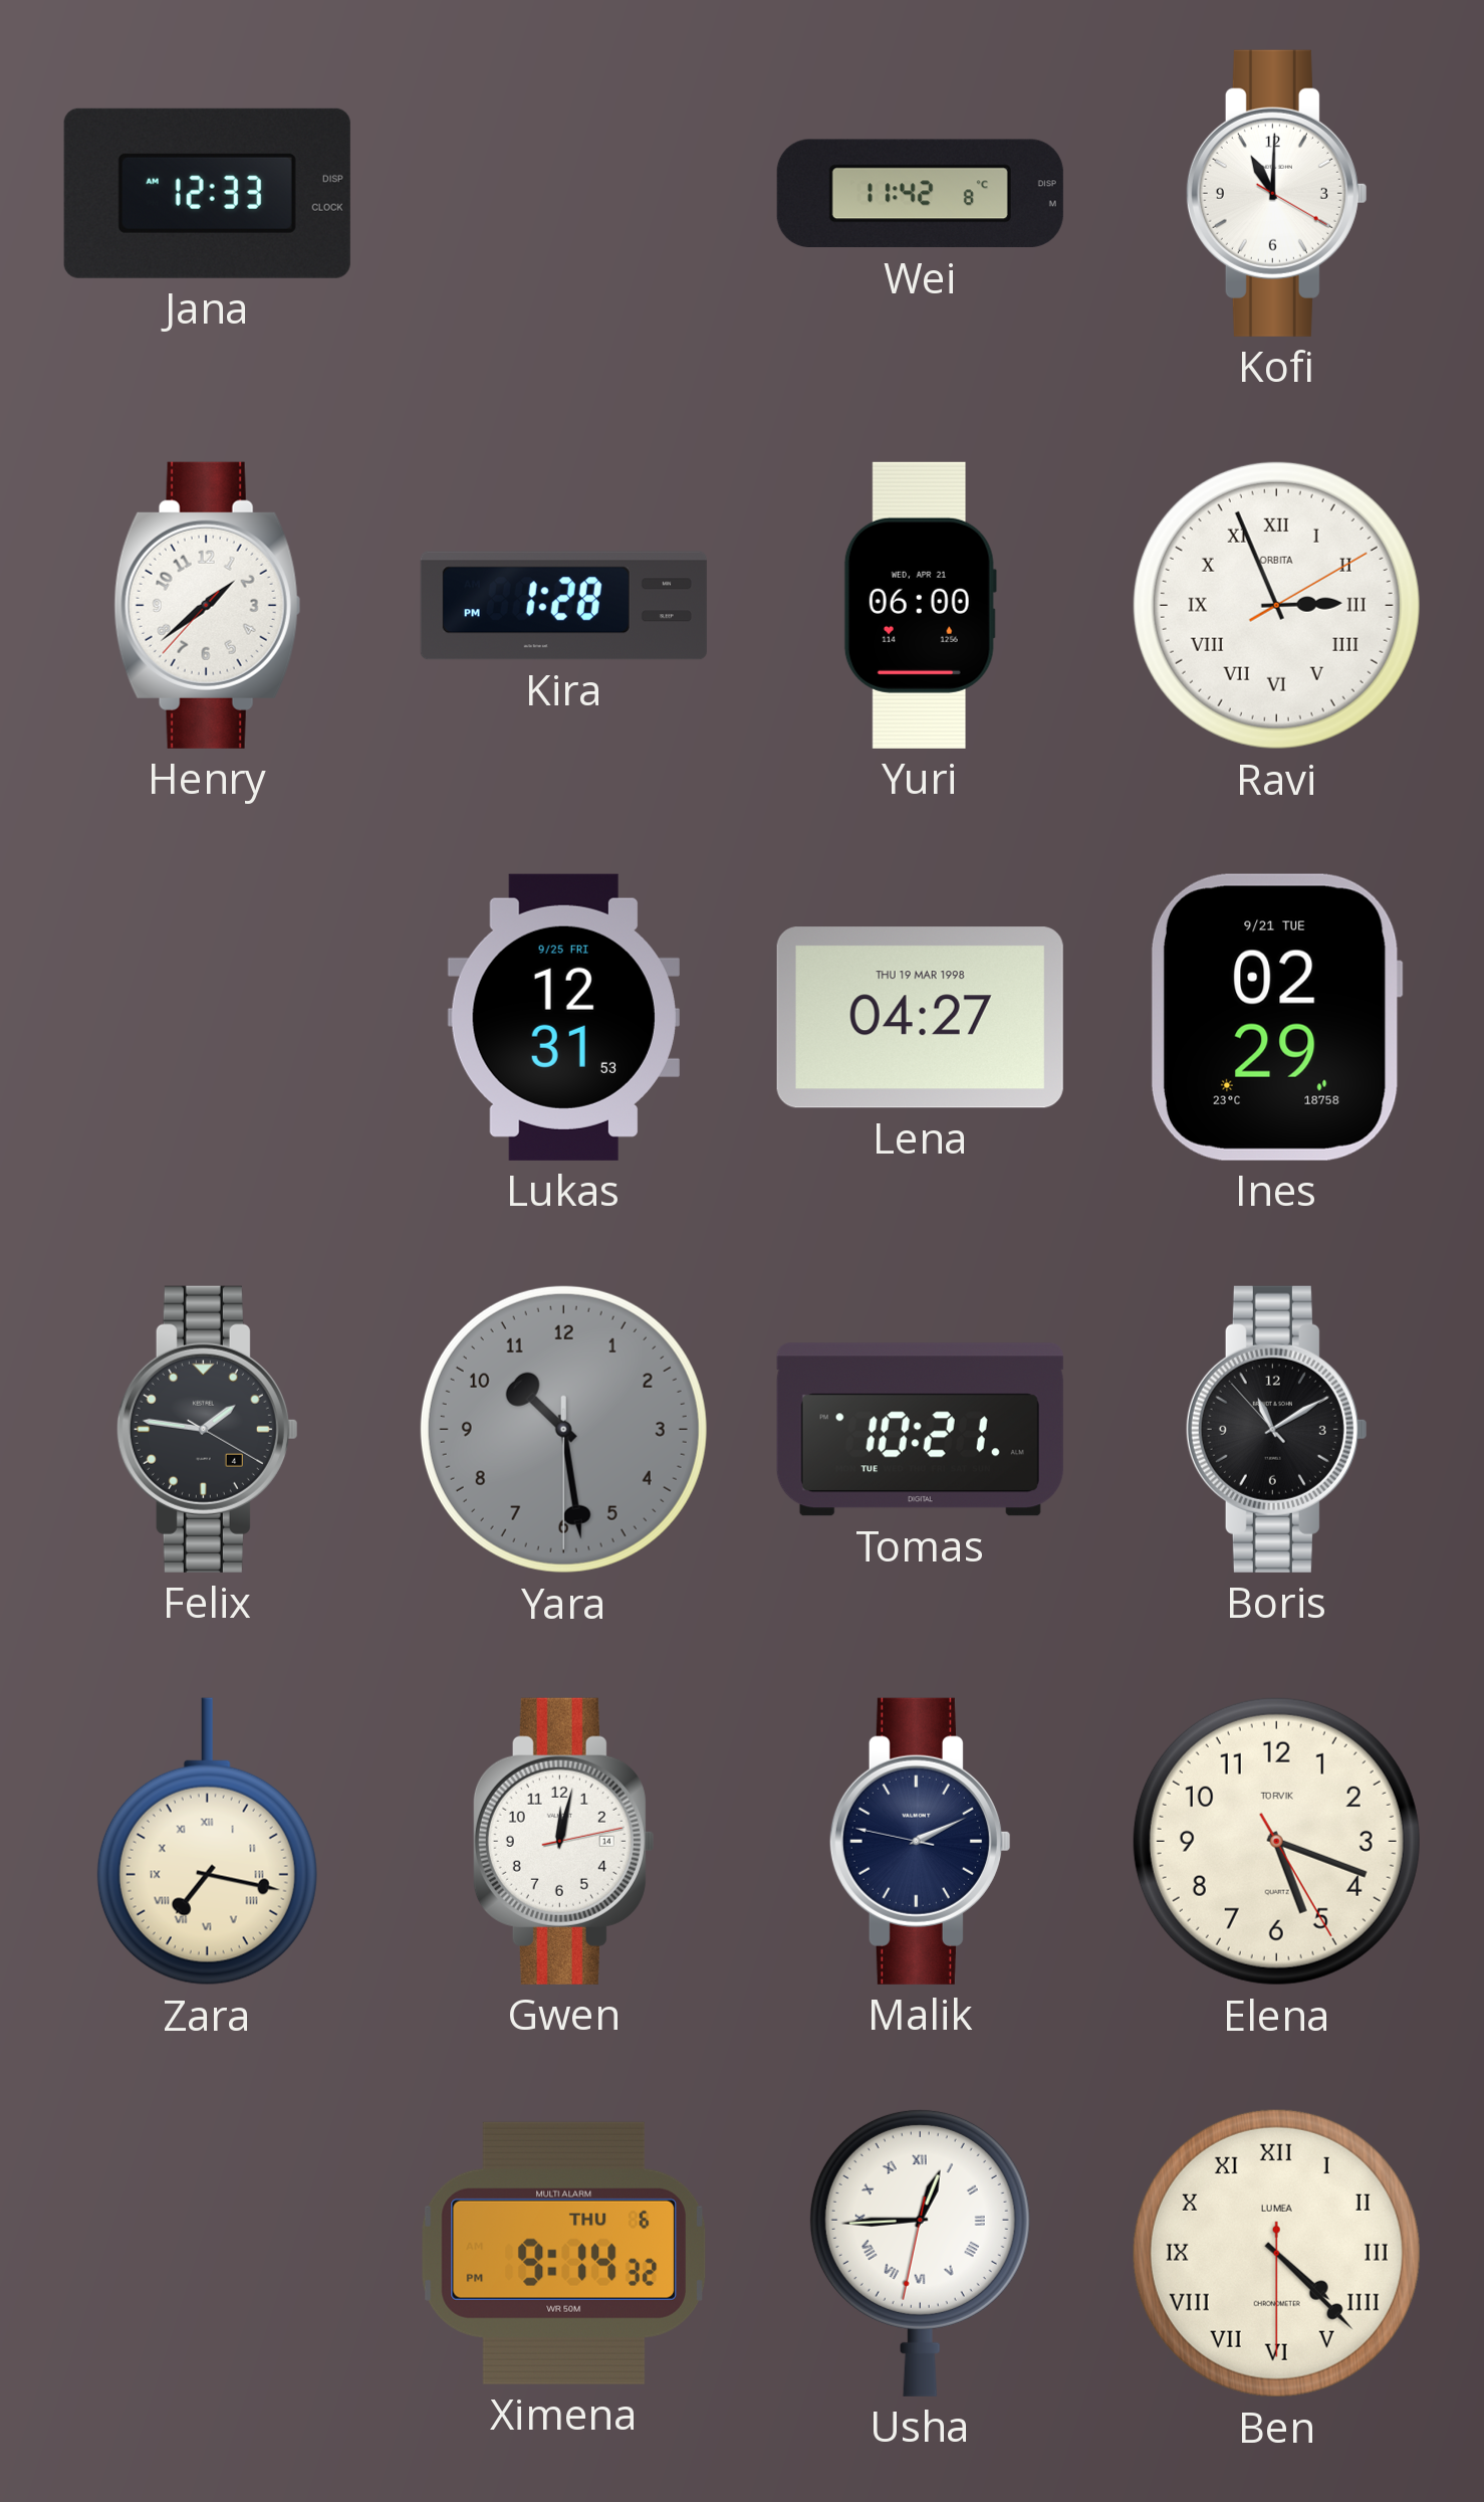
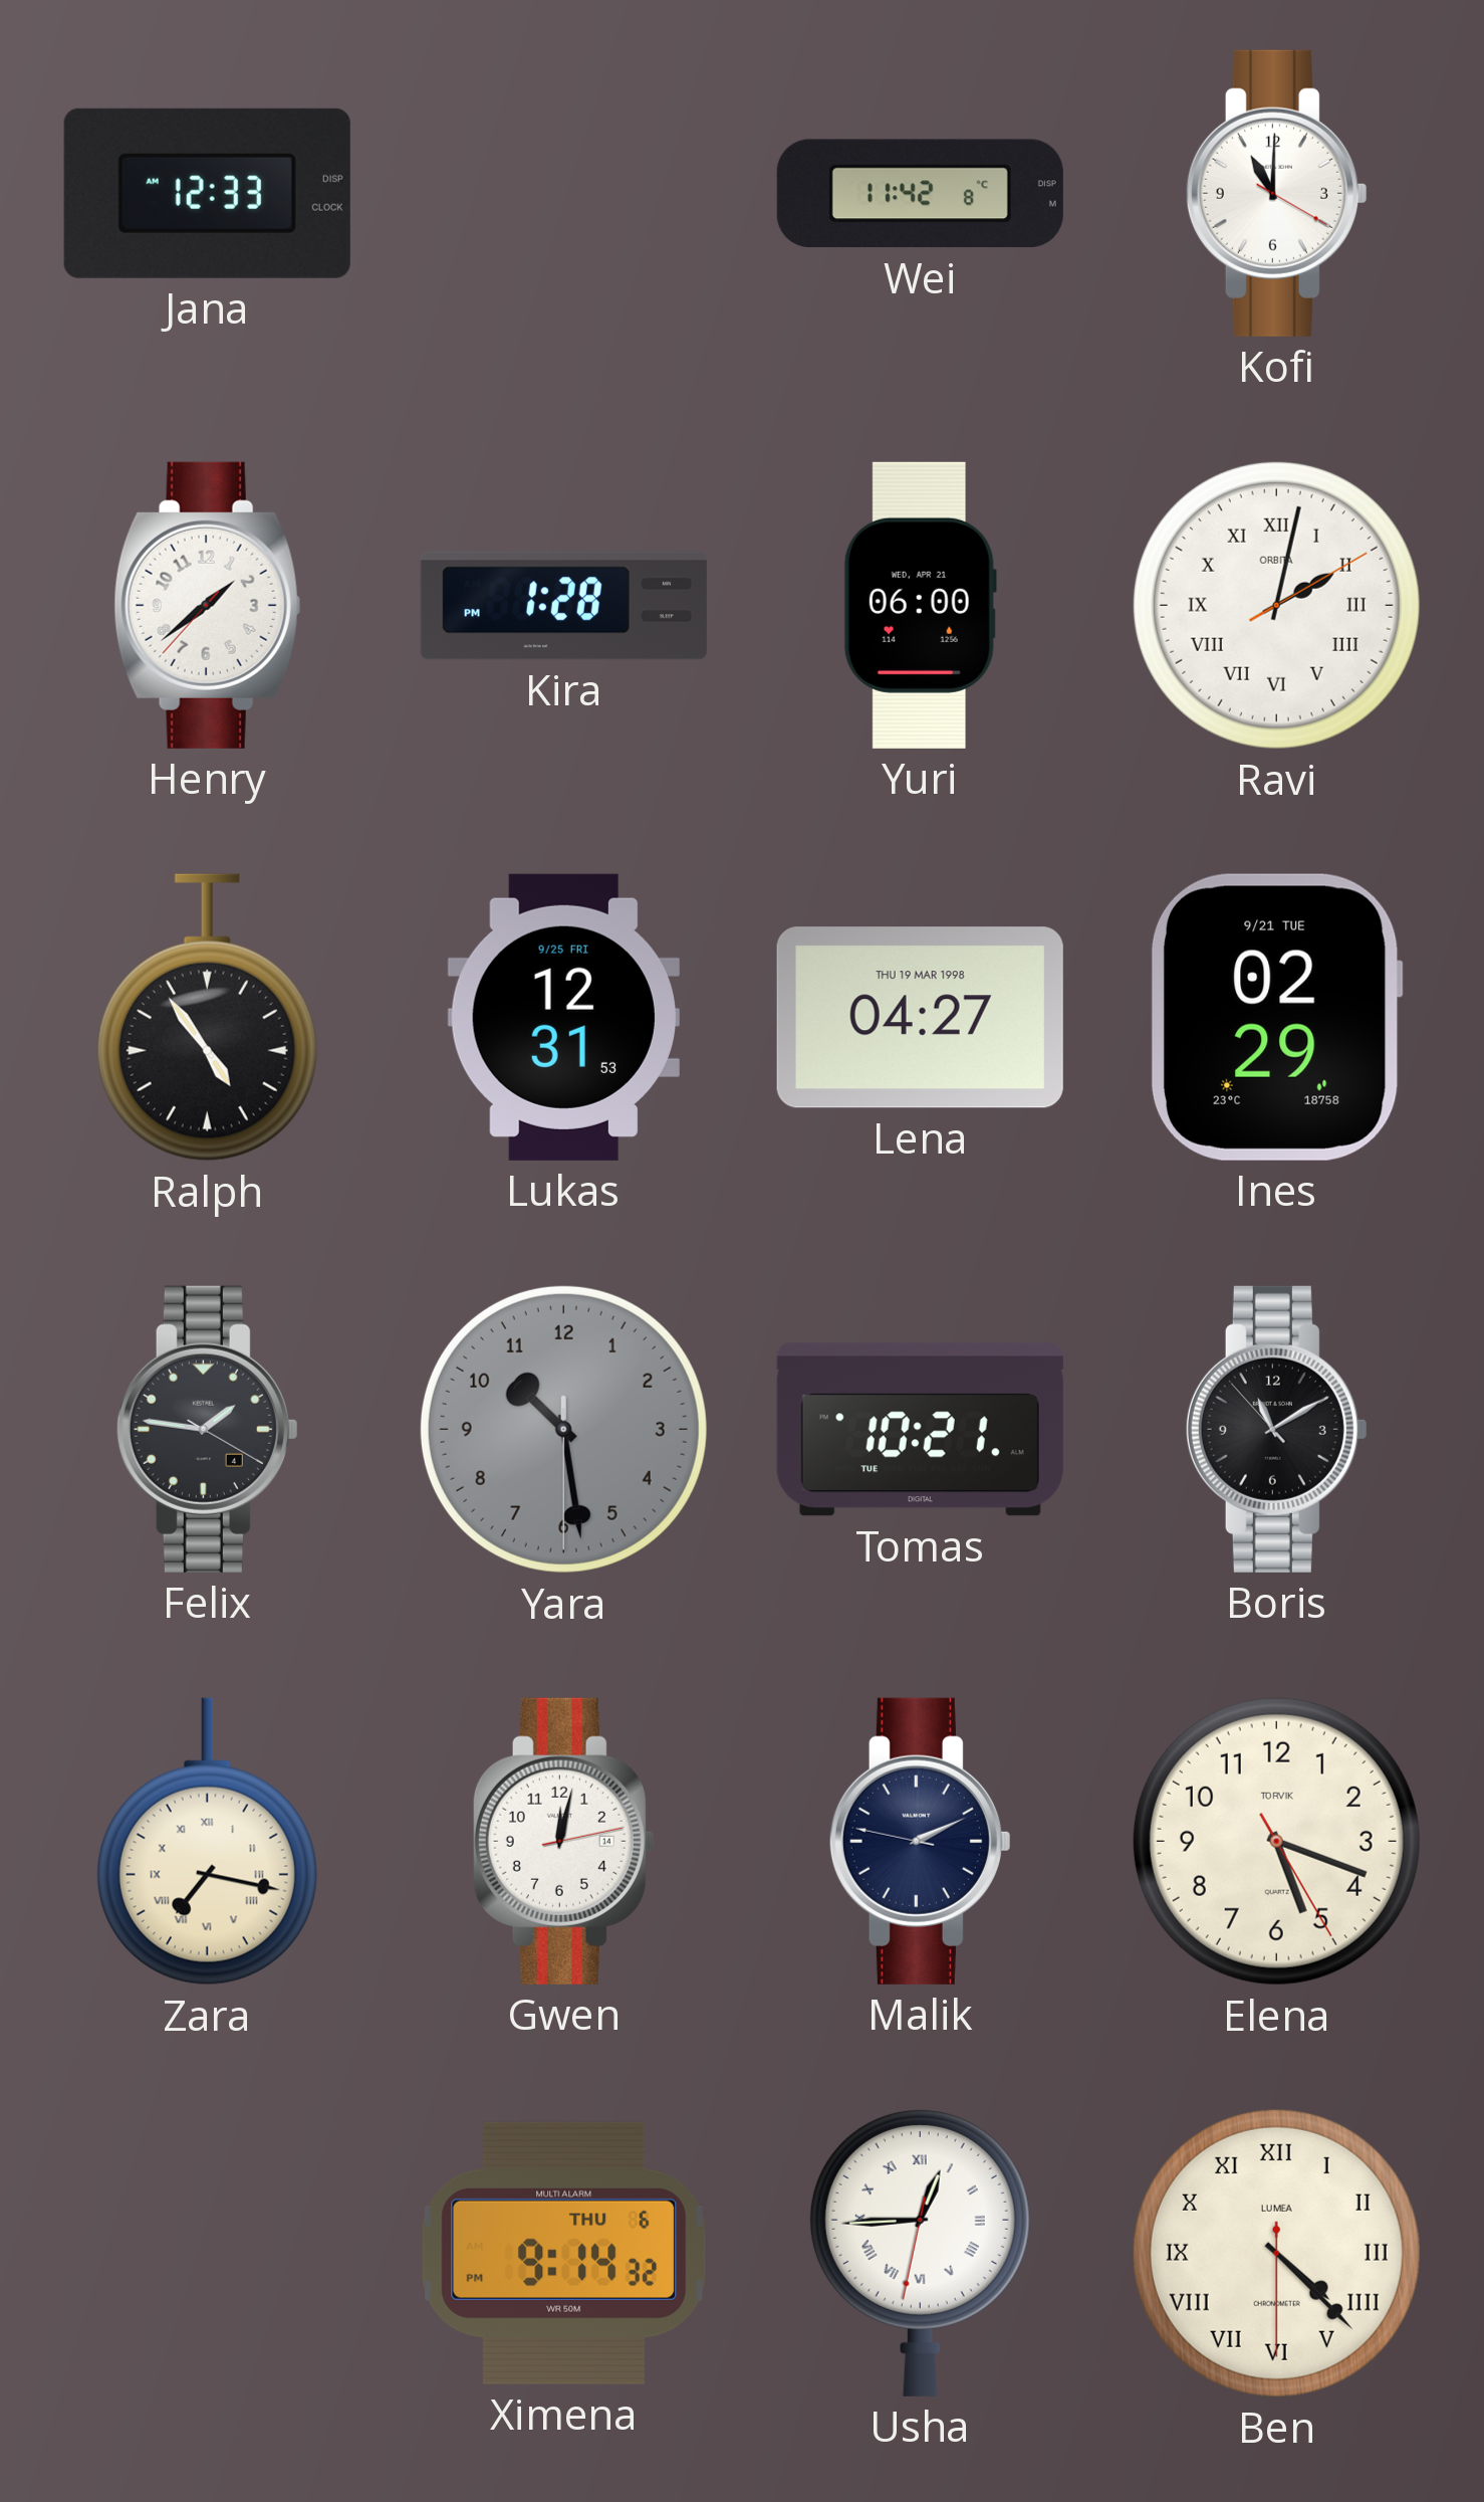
Ravi: 2:56 -> 2:02 (1276, 605)
Ralph: none -> 4:54 (207, 1018)
